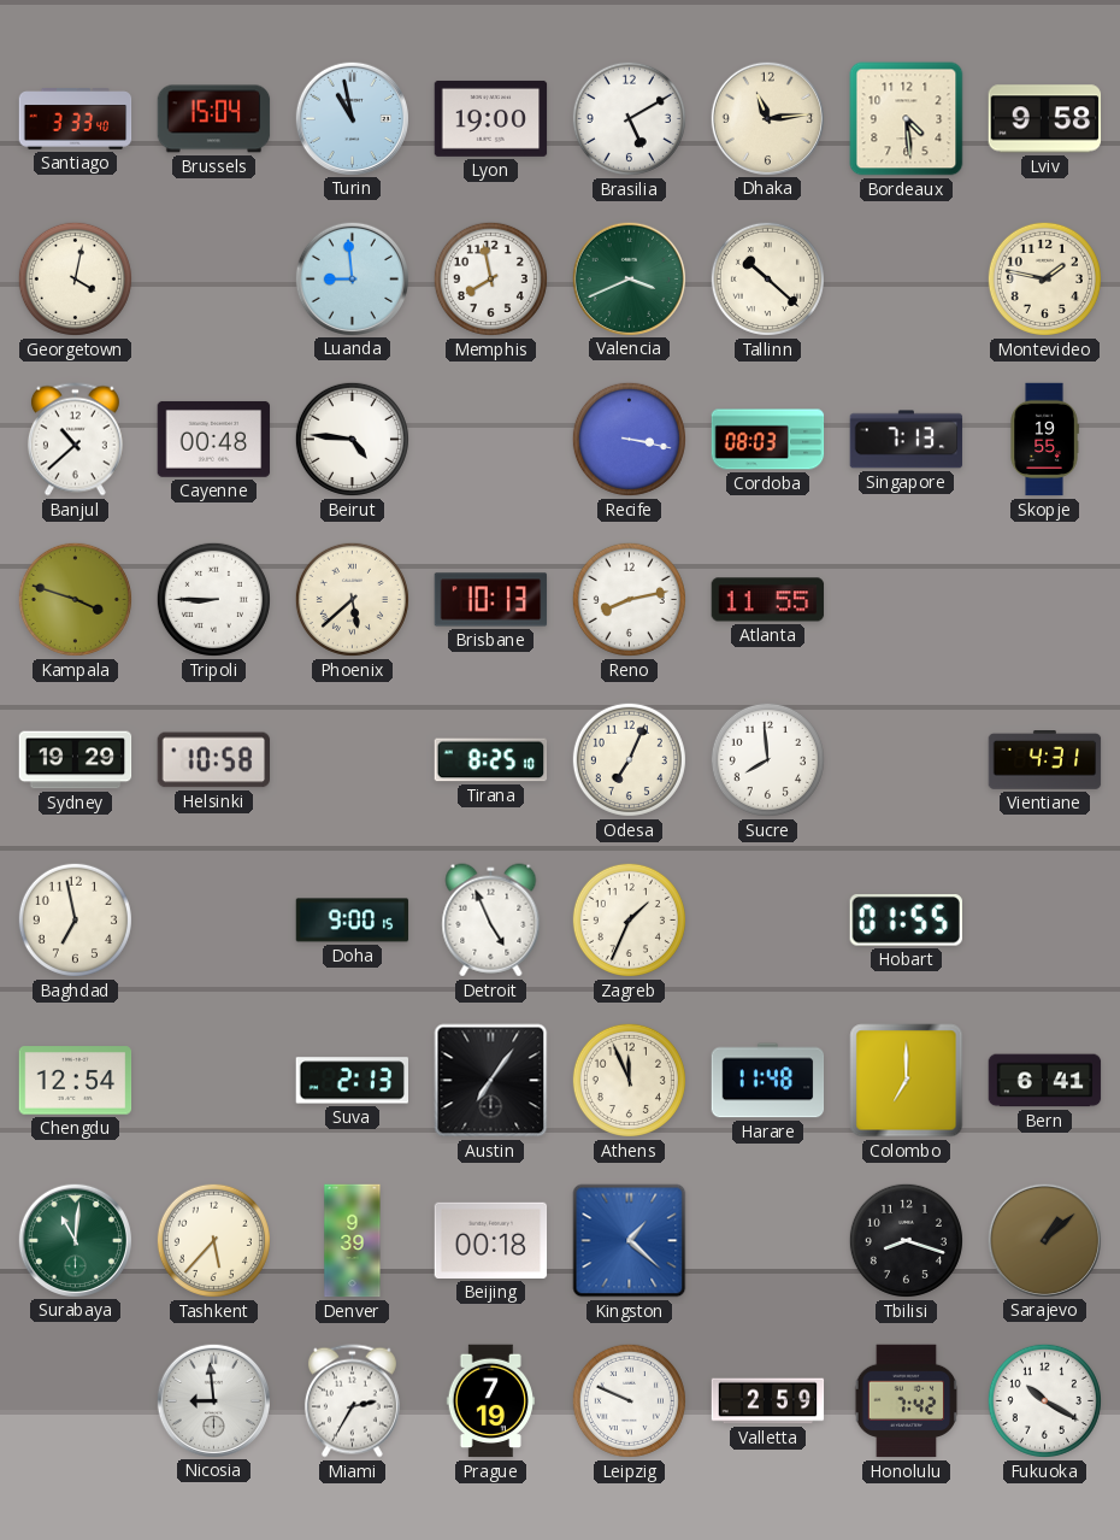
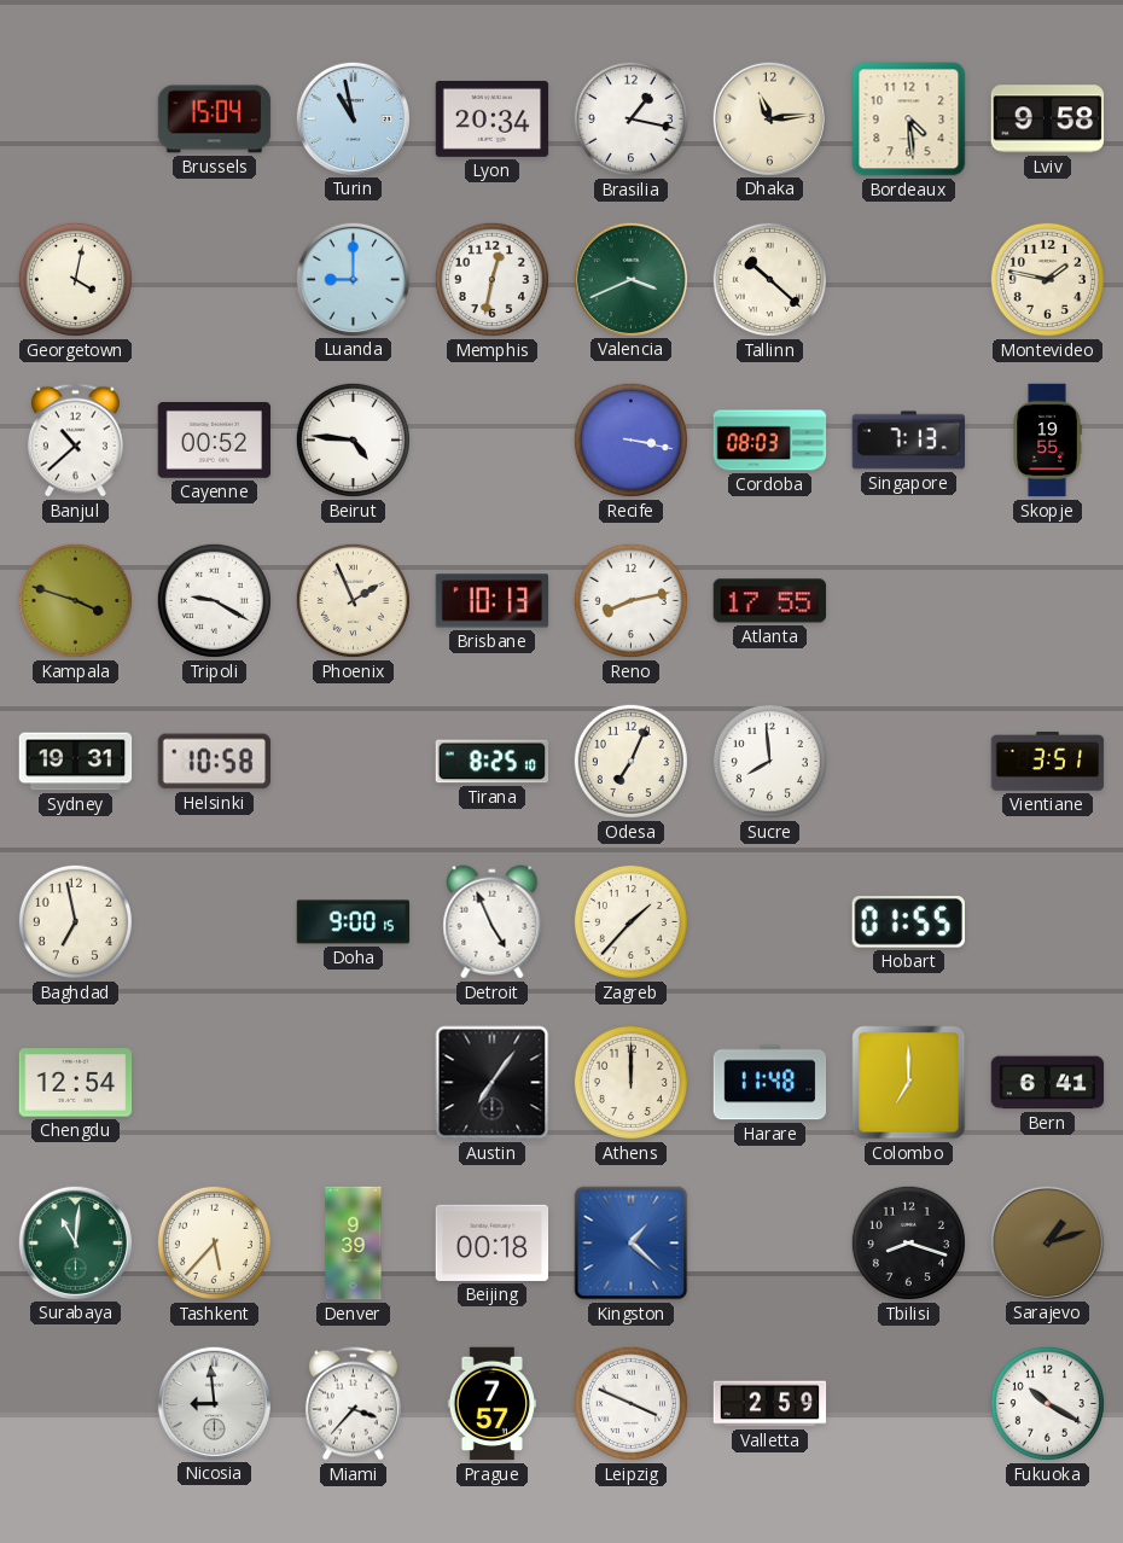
Santiago: 3:33 -> none (76, 119)
Lyon: 19:00 -> 20:34 (493, 118)
Brasilia: 5:10 -> 1:17 (630, 118)
Luanda: 8:59 -> 9:00 (353, 279)
Memphis: 7:58 -> 12:32 (491, 279)
Cayenne: 00:48 -> 00:52 (215, 439)
Tripoli: 8:45 -> 9:20 (214, 600)
Phoenix: 5:38 -> 1:56 (353, 600)
Atlanta: 11:55 -> 17:55 (770, 601)
Sydney: 19:29 -> 19:31 (76, 762)
Vientiane: 4:31 -> 3:51 (1048, 762)
Zagreb: 1:34 -> 1:37 (630, 921)
Suva: 2:13 -> none (353, 1081)
Athens: 11:56 -> 12:00 (630, 1082)
Sarajevo: 1:08 -> 1:12 (1047, 1242)
Miami: 2:35 -> 3:37 (353, 1404)
Prague: 7:19 -> 7:57 (493, 1404)
Leipzig: 9:49 -> 3:49 (630, 1403)
Honolulu: 7:42 -> none (907, 1401)
